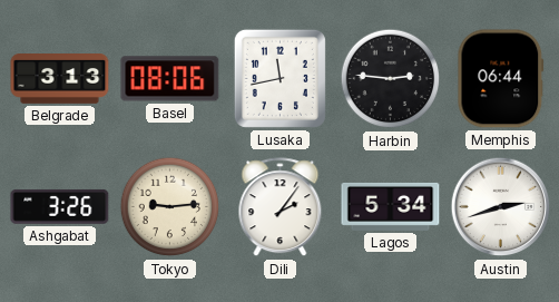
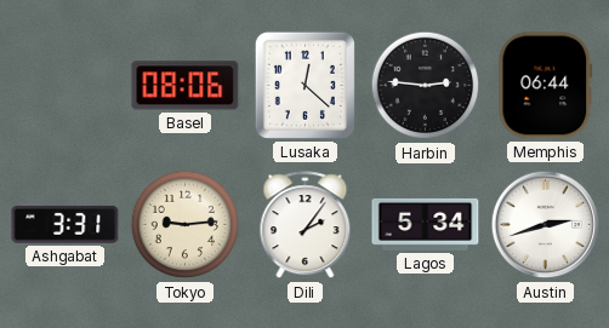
Belgrade: 3:13 -> none (60, 79)
Lusaka: 11:43 -> 12:22 (304, 85)
Ashgabat: 3:26 -> 3:31 (66, 224)
